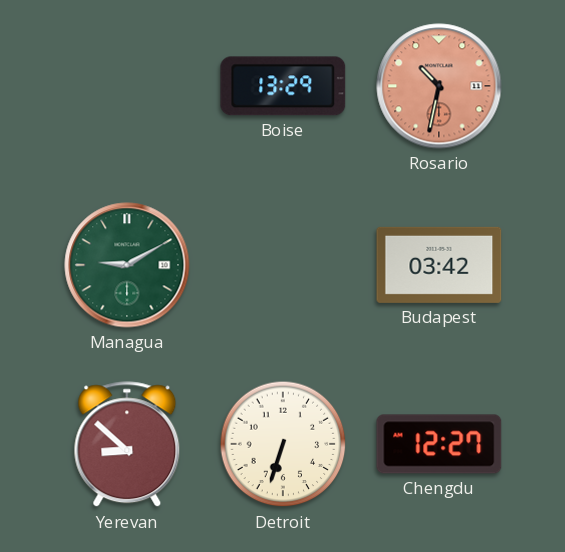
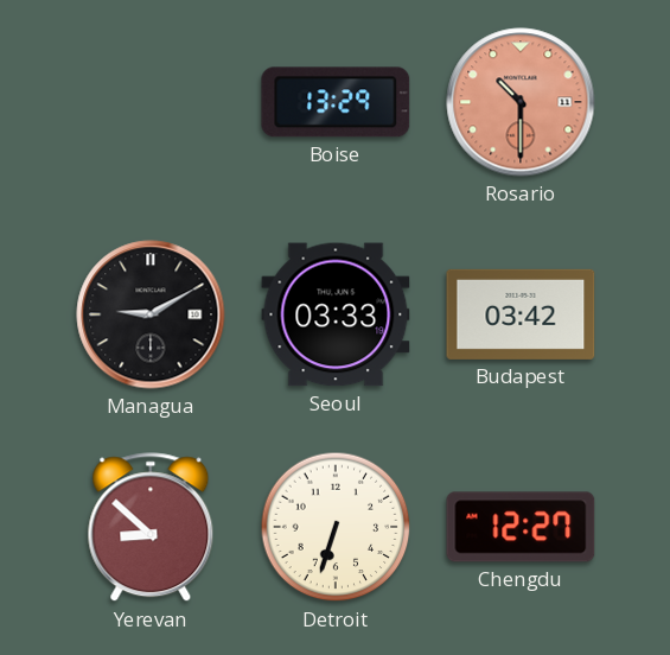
Rosario: 10:32 -> 10:30 (521, 102)
Managua dial: green -> black (151, 314)
Seoul: none -> 03:33 (336, 314)
